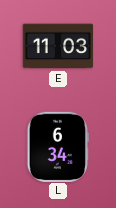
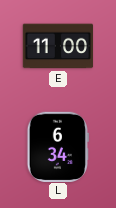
E: 11:03 -> 11:00 (58, 46)
